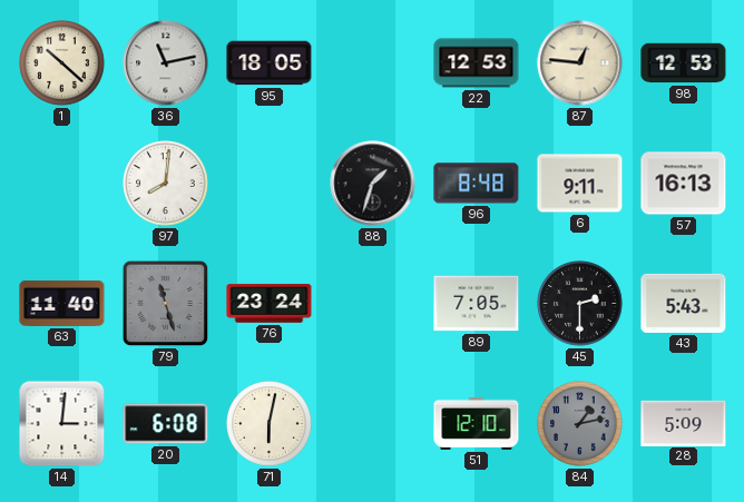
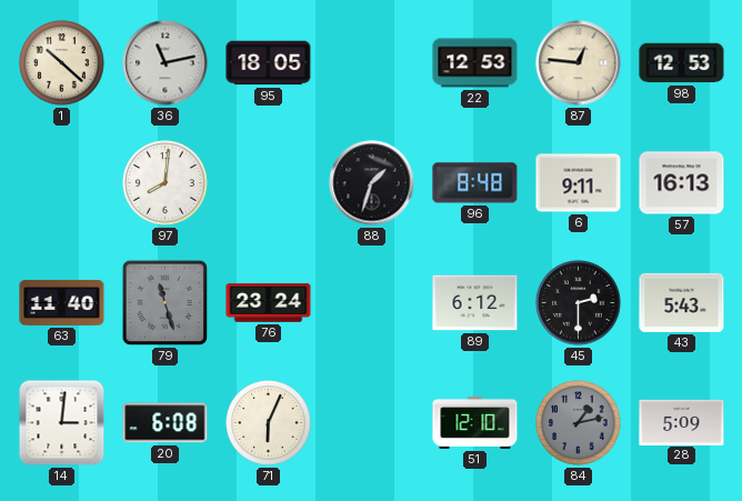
89: 7:05 -> 6:12 (475, 303)
71: 6:02 -> 6:04 (269, 423)
